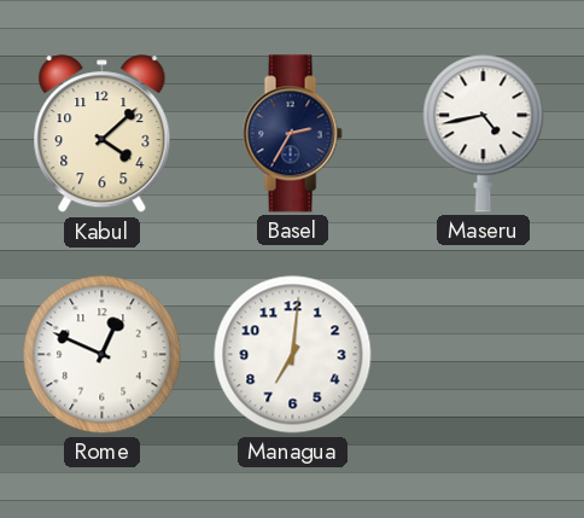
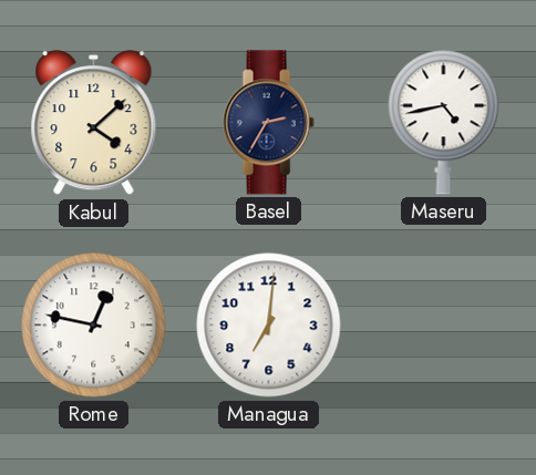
Rome: 12:49 -> 12:47 (94, 326)
